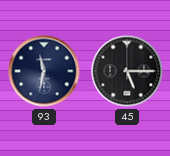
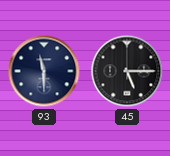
93: 11:32 -> 11:30 (44, 71)
